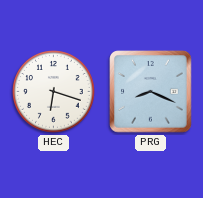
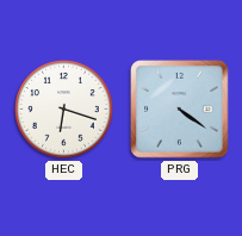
PRG: 8:19 -> 4:21 (180, 110)
